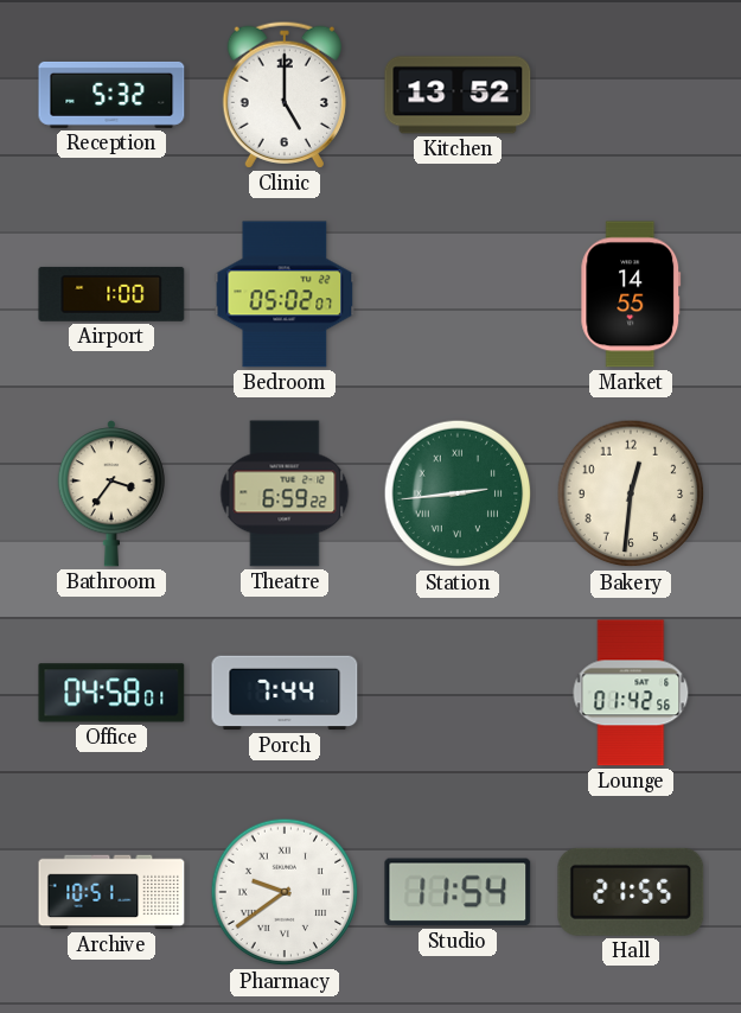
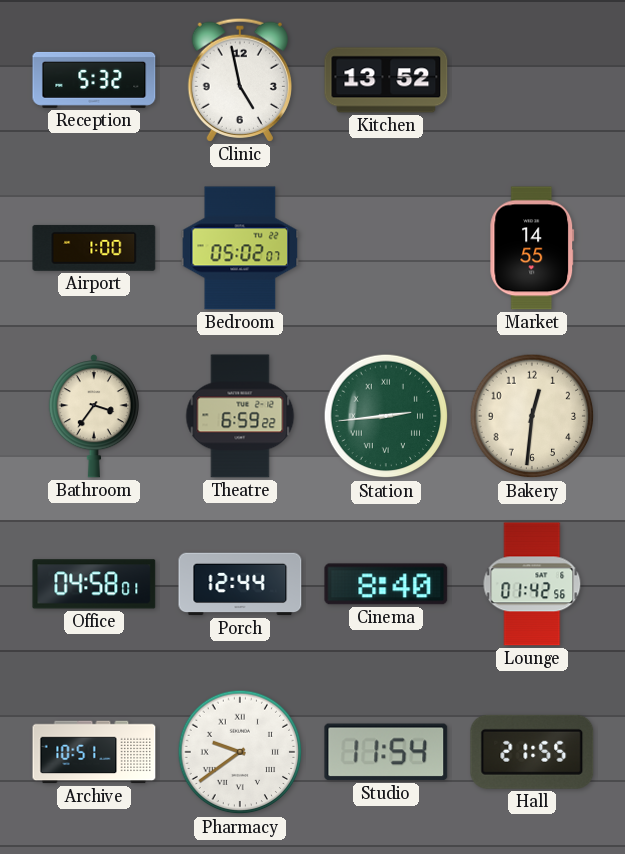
Clinic: 5:00 -> 4:58 (240, 80)
Porch: 7:44 -> 12:44 (240, 584)
Cinema: none -> 8:40 (386, 584)
